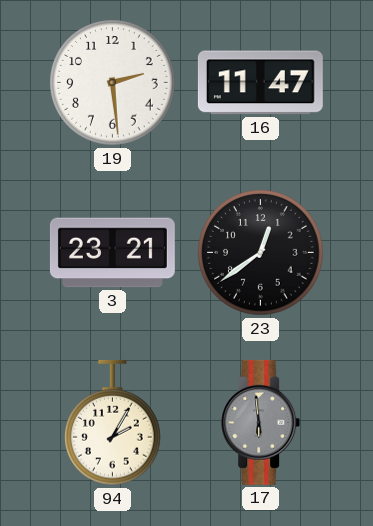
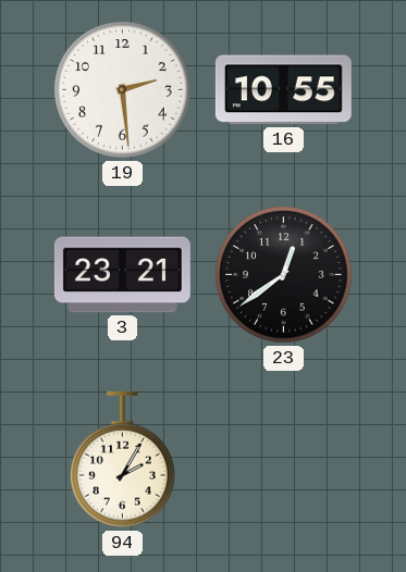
16: 11:47 -> 10:55 (283, 90)
17: 5:59 -> none (261, 422)
